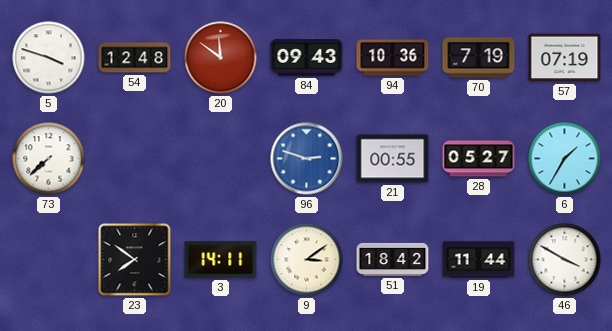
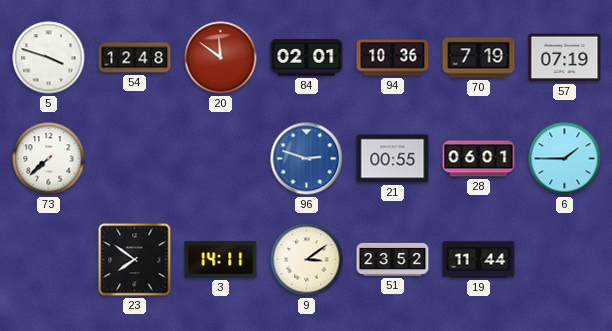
84: 09:43 -> 02:01 (307, 58)
28: 05:27 -> 06:01 (479, 159)
6: 1:35 -> 1:45 (565, 159)
51: 18:42 -> 23:52 (393, 259)
46: 3:50 -> none (565, 260)
